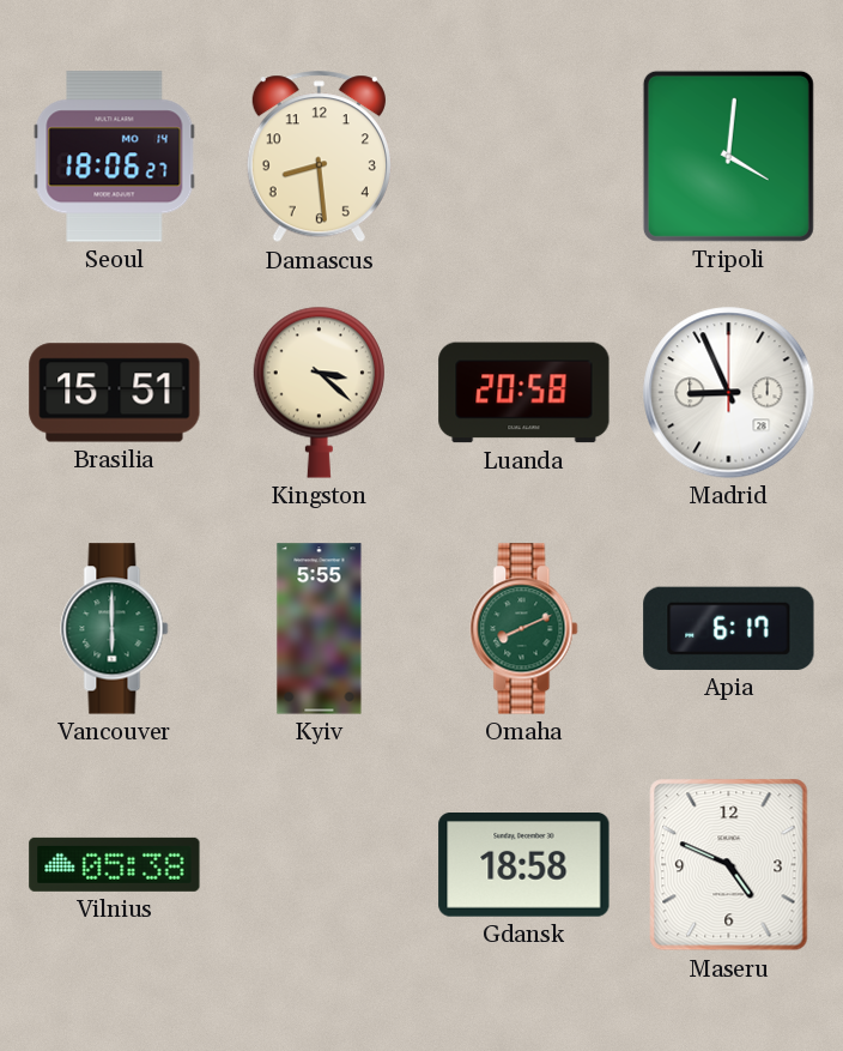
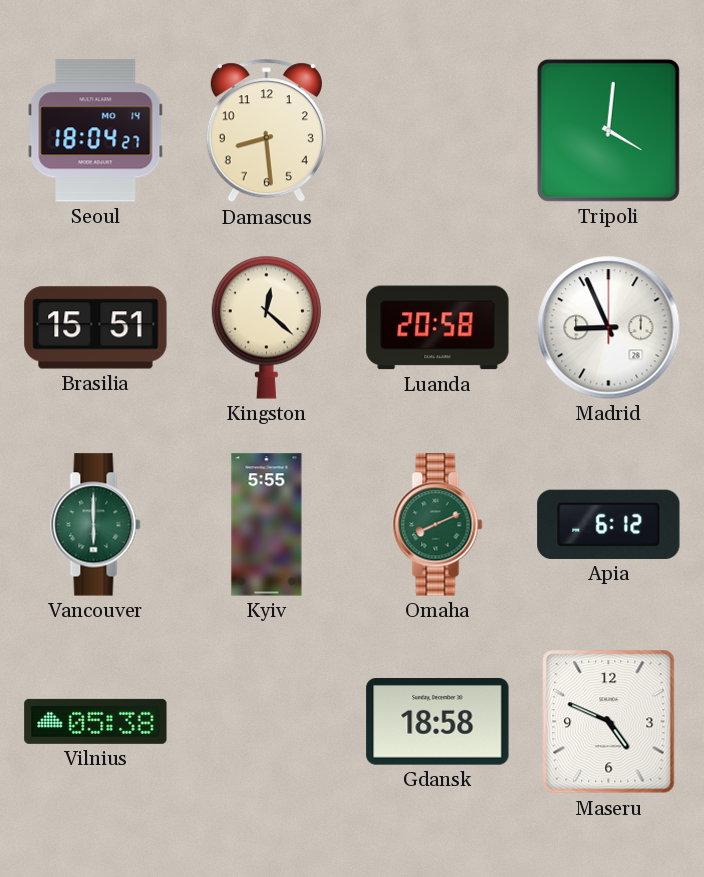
Seoul: 18:06 -> 18:04 (96, 131)
Kingston: 3:22 -> 12:22 (266, 327)
Apia: 6:17 -> 6:12 (609, 524)
